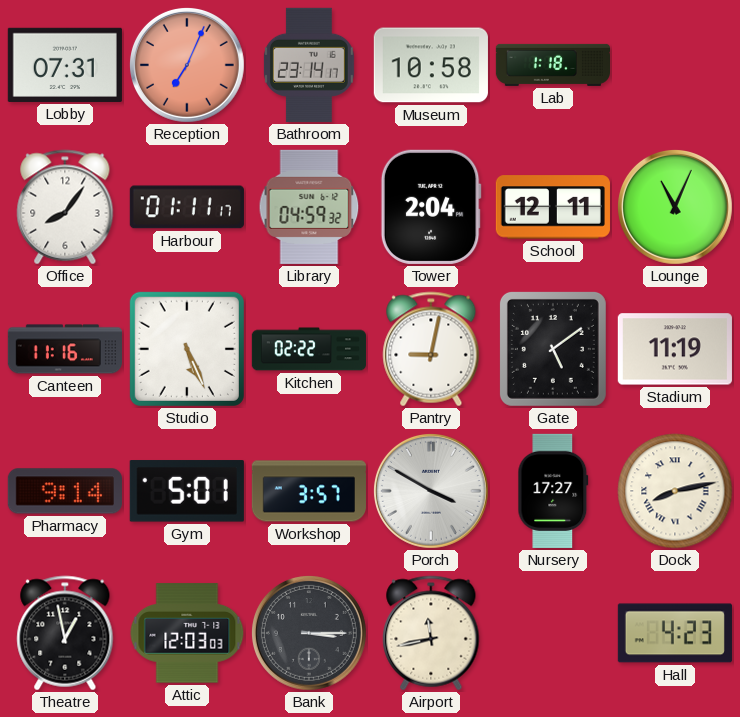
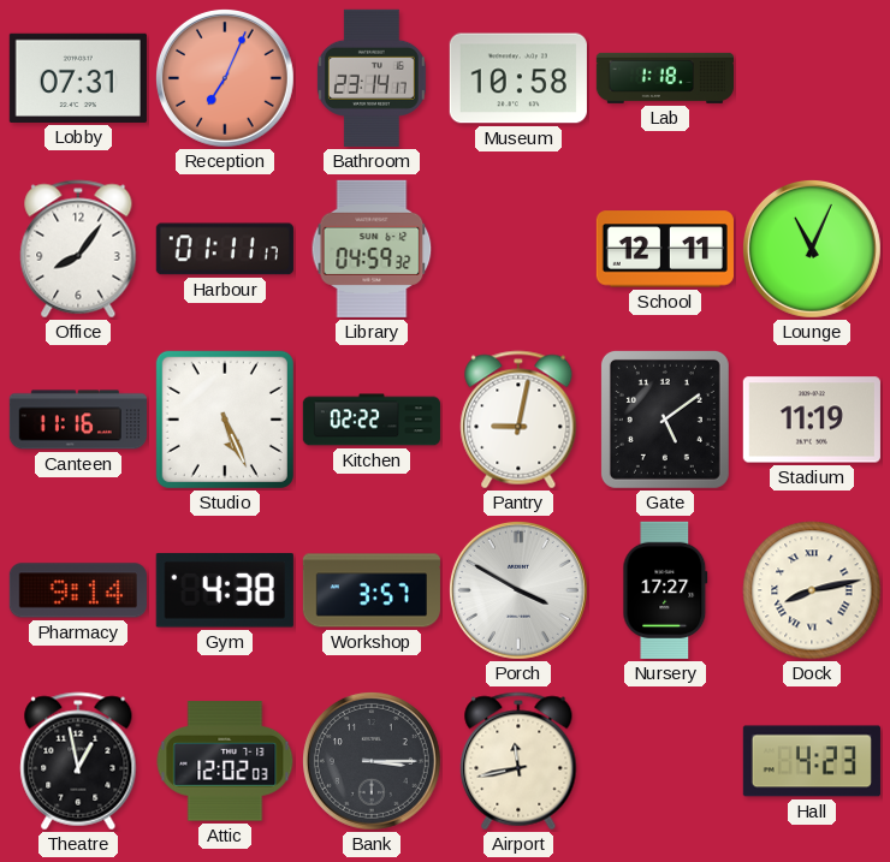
Tower: 2:04 -> none (431, 207)
Gym: 5:01 -> 4:38 (225, 590)
Attic: 12:03 -> 12:02 (225, 761)
